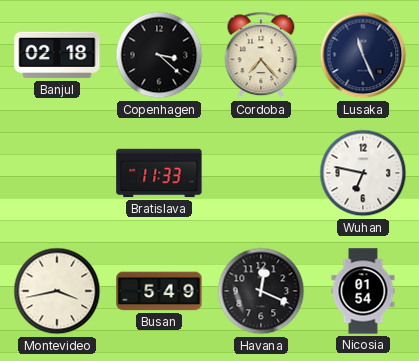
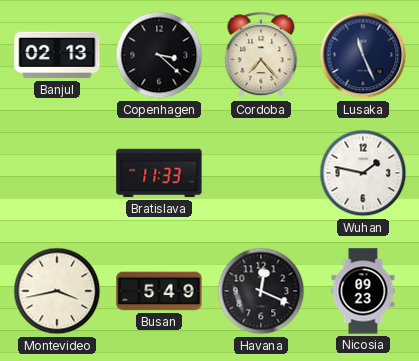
Banjul: 02:18 -> 02:13 (57, 55)
Wuhan: 6:47 -> 1:47 (363, 173)
Nicosia: 01:54 -> 09:23 (363, 291)
